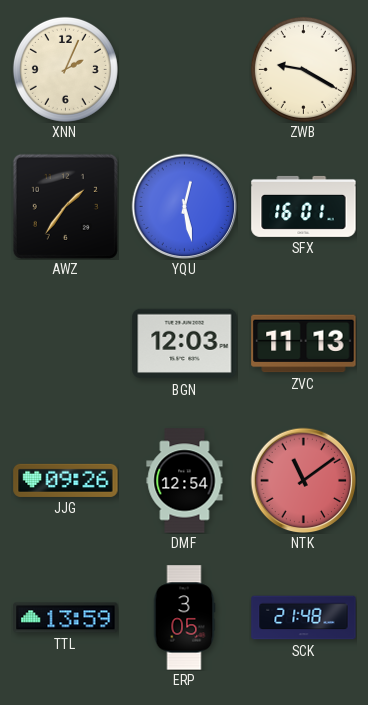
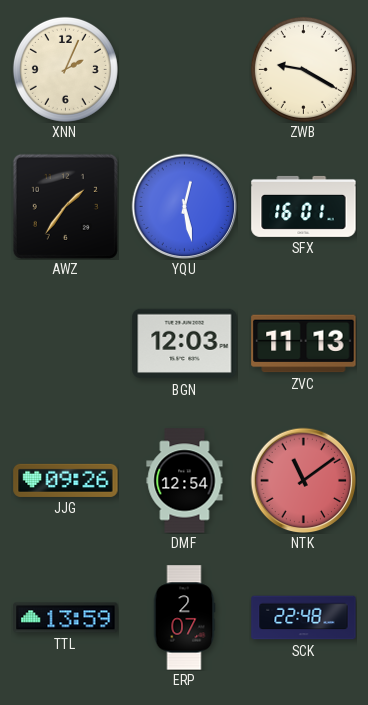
ERP: 3:05 -> 2:07 (184, 618)
SCK: 21:48 -> 22:48 (304, 618)
